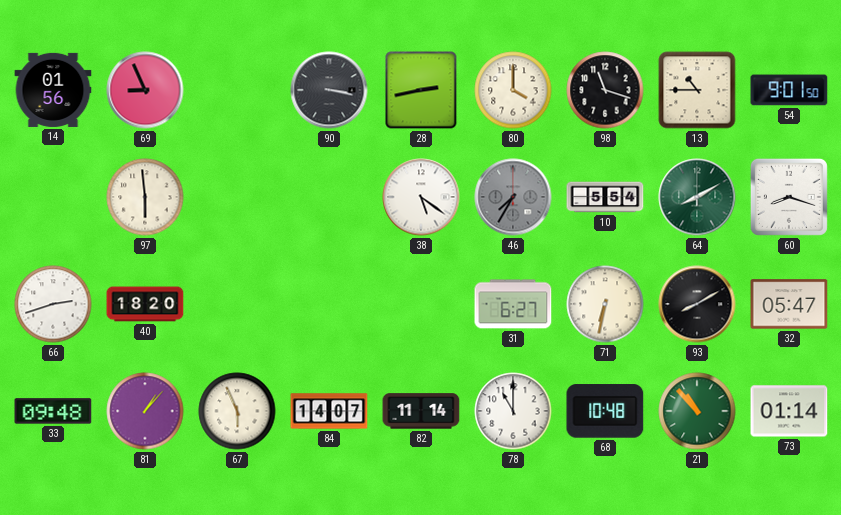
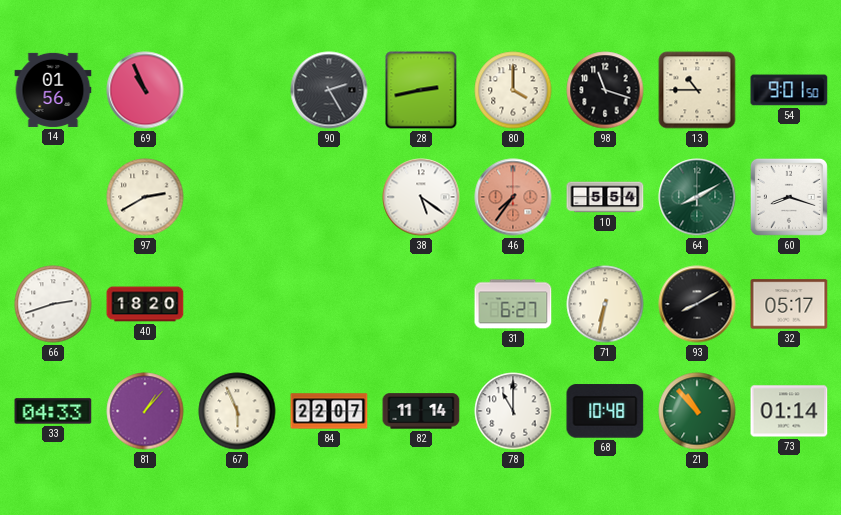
69: 8:56 -> 10:56 (145, 90)
90: 3:17 -> 2:25 (329, 90)
97: 5:59 -> 2:40 (145, 197)
46: 7:35 -> 7:36 (513, 197)
46 dial: grey -> salmon (513, 197)
32: 05:47 -> 05:17 (789, 304)
33: 09:48 -> 04:33 (53, 411)
84: 14:07 -> 22:07 (329, 411)
